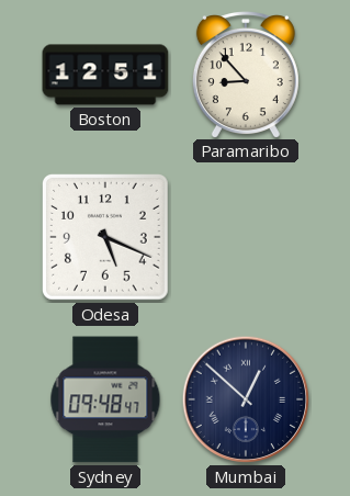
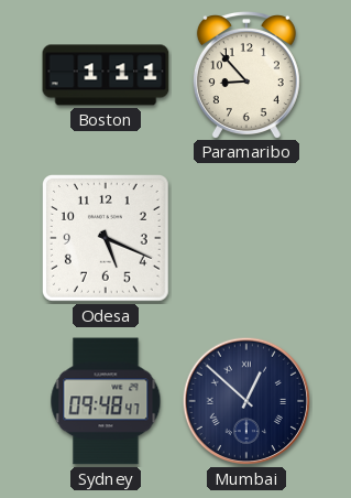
Boston: 12:51 -> 1:11 (106, 75)
